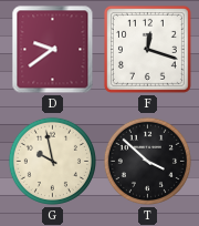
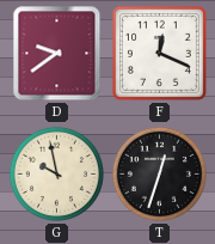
F: 12:18 -> 12:19 (159, 53)
T: 3:52 -> 12:33 (159, 173)
